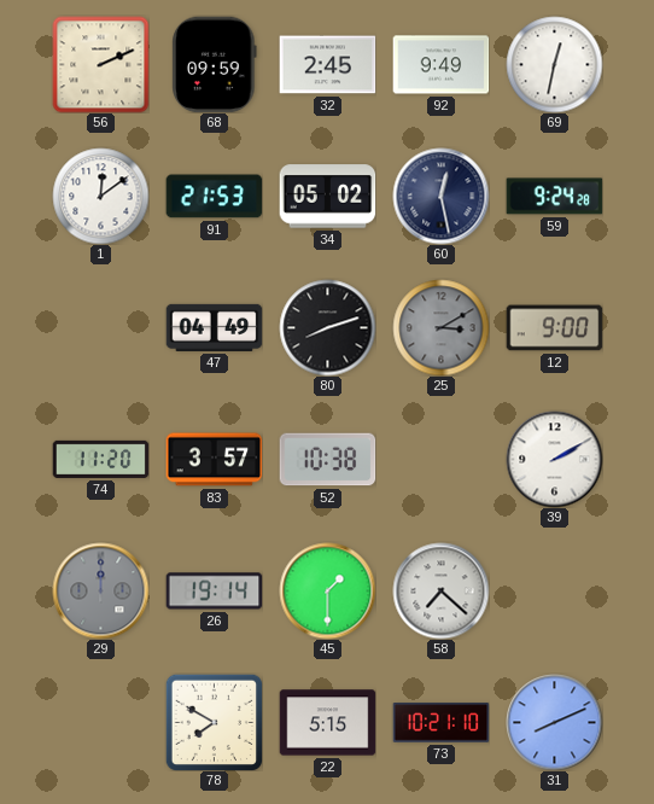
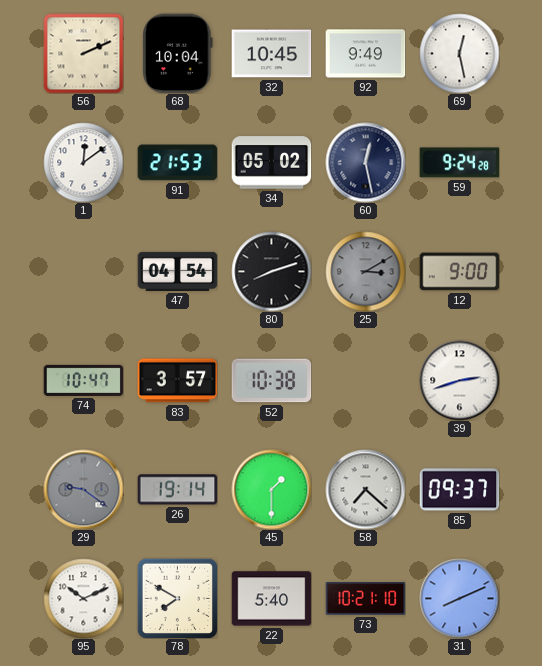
68: 09:59 -> 10:04 (178, 53)
32: 2:45 -> 10:45 (271, 54)
69: 12:32 -> 12:28 (459, 53)
47: 04:49 -> 04:54 (177, 271)
74: 11:20 -> 10:47 (83, 380)
39: 2:10 -> 2:42 (459, 380)
29: 12:00 -> 9:21 (83, 489)
85: none -> 09:37 (459, 490)
95: none -> 10:11 (83, 598)
22: 5:15 -> 5:40 (271, 599)
